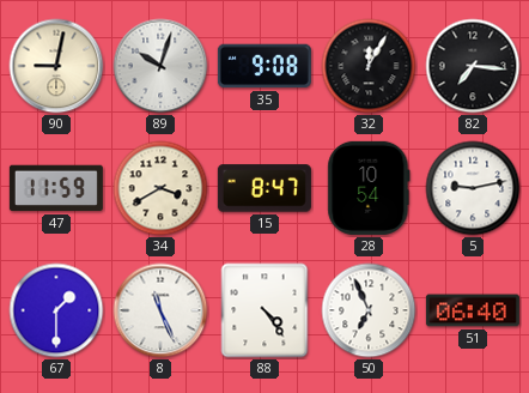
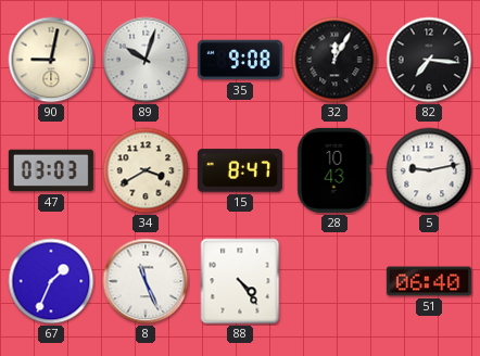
47: 11:59 -> 03:03 (51, 170)
28: 10:54 -> 10:43 (334, 170)
67: 1:30 -> 1:34 (51, 281)
50: 6:56 -> none (369, 310)
